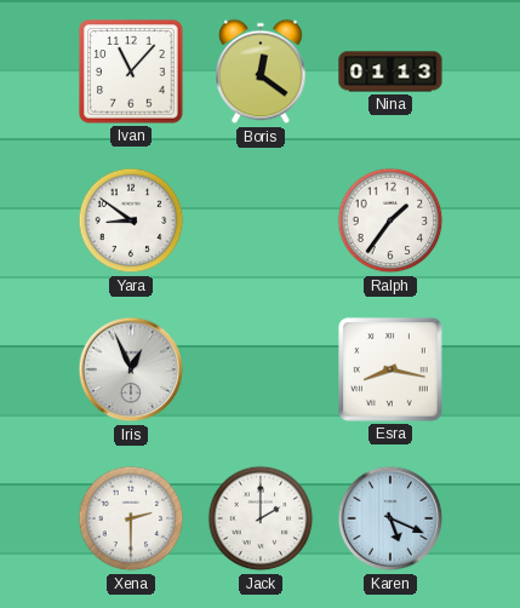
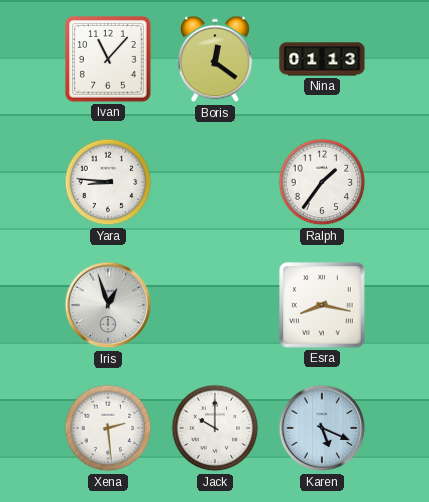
Yara: 8:51 -> 8:46 (108, 182)
Iris: 12:56 -> 12:57 (108, 305)
Xena: 2:30 -> 2:29 (108, 428)
Jack: 2:00 -> 10:00 (215, 428)
